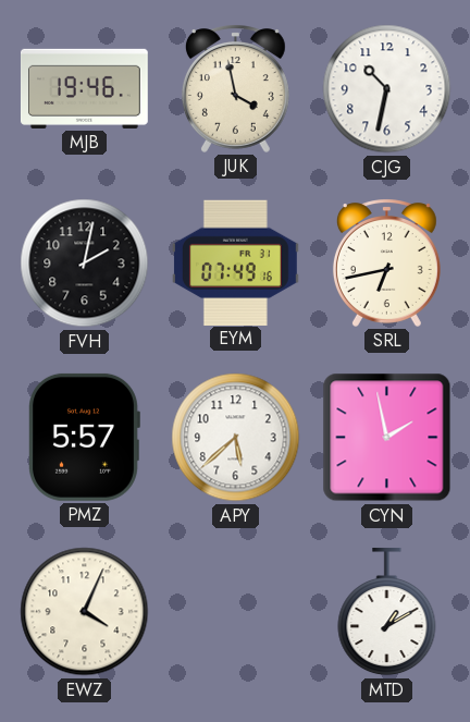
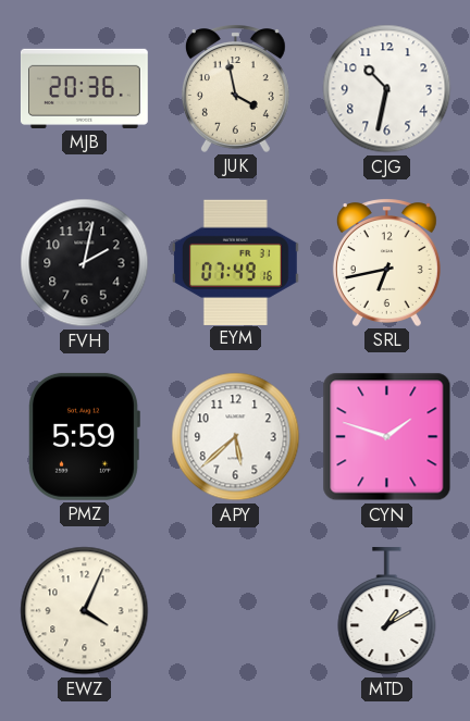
MJB: 19:46 -> 20:36 (85, 88)
PMZ: 5:57 -> 5:59 (85, 436)
CYN: 1:58 -> 1:48 (387, 437)
